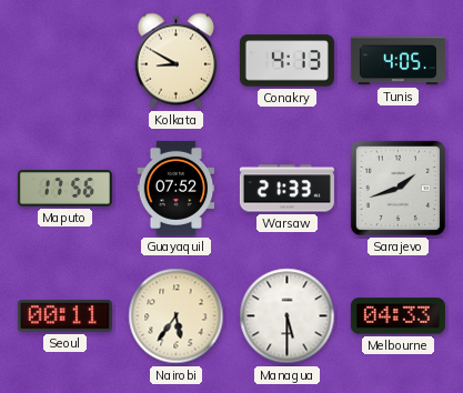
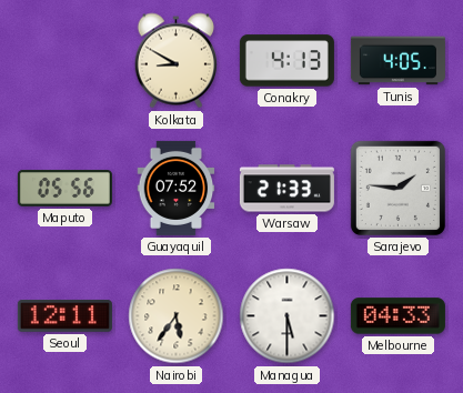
Maputo: 17:56 -> 05:56 (64, 189)
Sarajevo: 1:42 -> 1:46 (397, 188)
Seoul: 00:11 -> 12:11 (64, 316)
